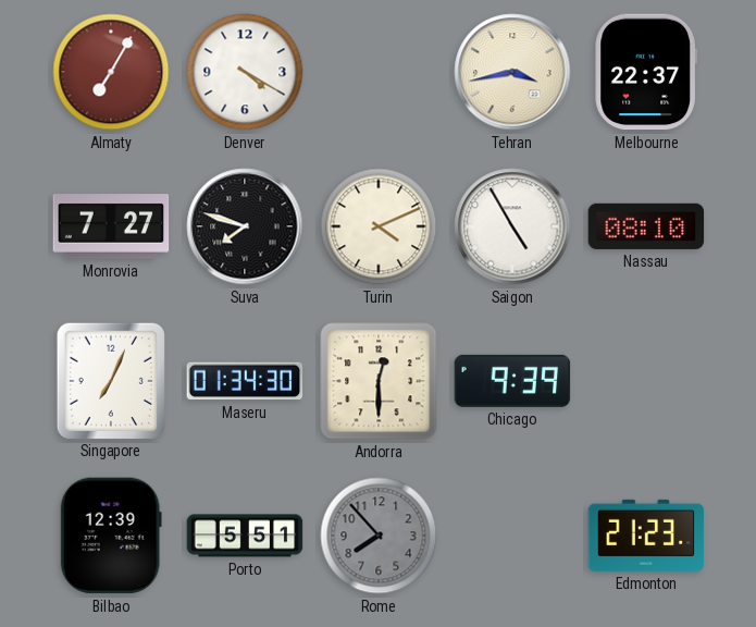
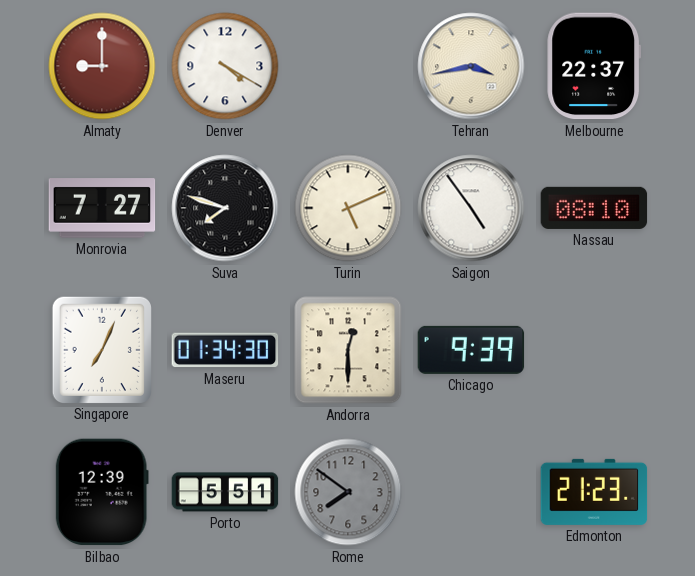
Almaty: 7:05 -> 9:00 (102, 66)
Turin: 4:11 -> 5:11 (348, 208)
Saigon: 4:55 -> 4:54 (471, 208)
Rome: 7:53 -> 7:51 (348, 492)
